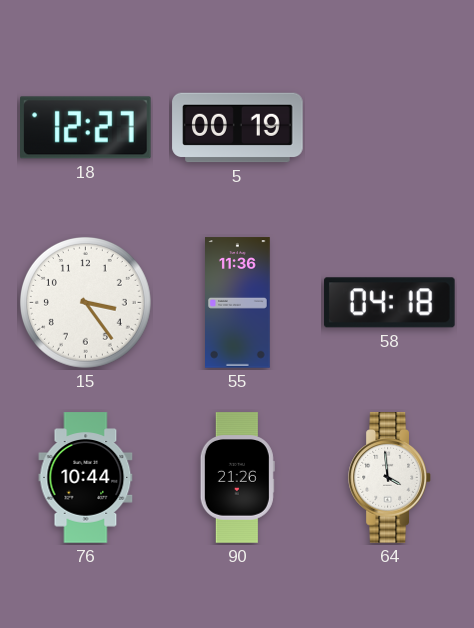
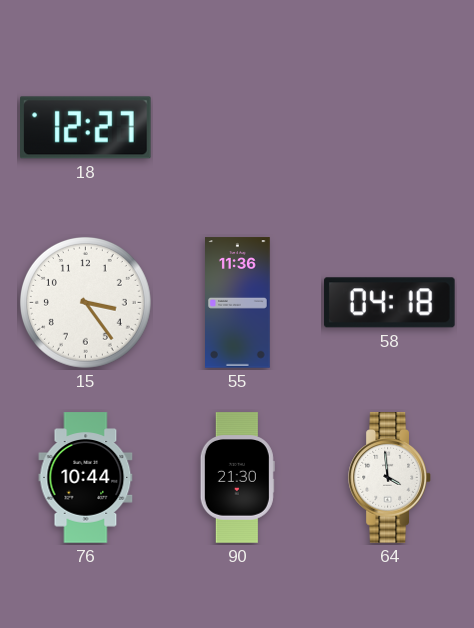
5: 00:19 -> none (238, 128)
90: 21:26 -> 21:30 (237, 478)
